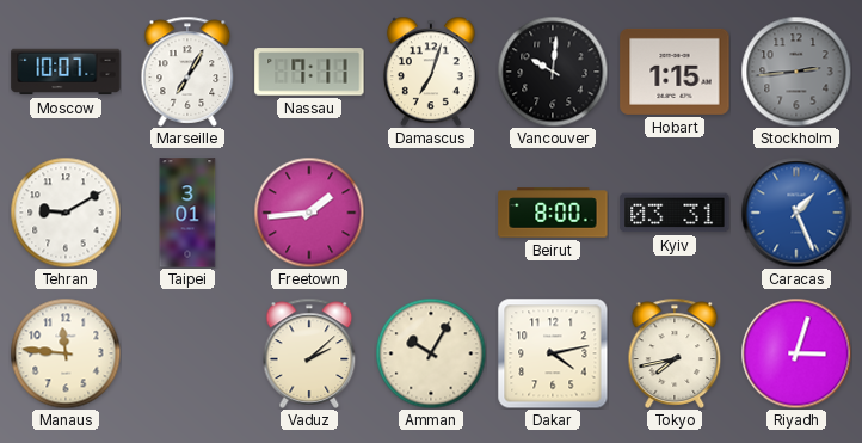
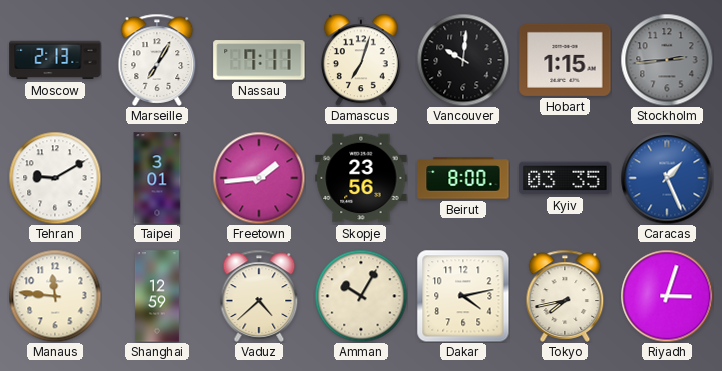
Moscow: 10:07 -> 2:13 (55, 60)
Skopje: none -> 23:56 (361, 178)
Kyiv: 03:31 -> 03:35 (565, 178)
Shanghai: none -> 12:59 (157, 296)
Vaduz: 2:08 -> 4:38 (259, 296)
